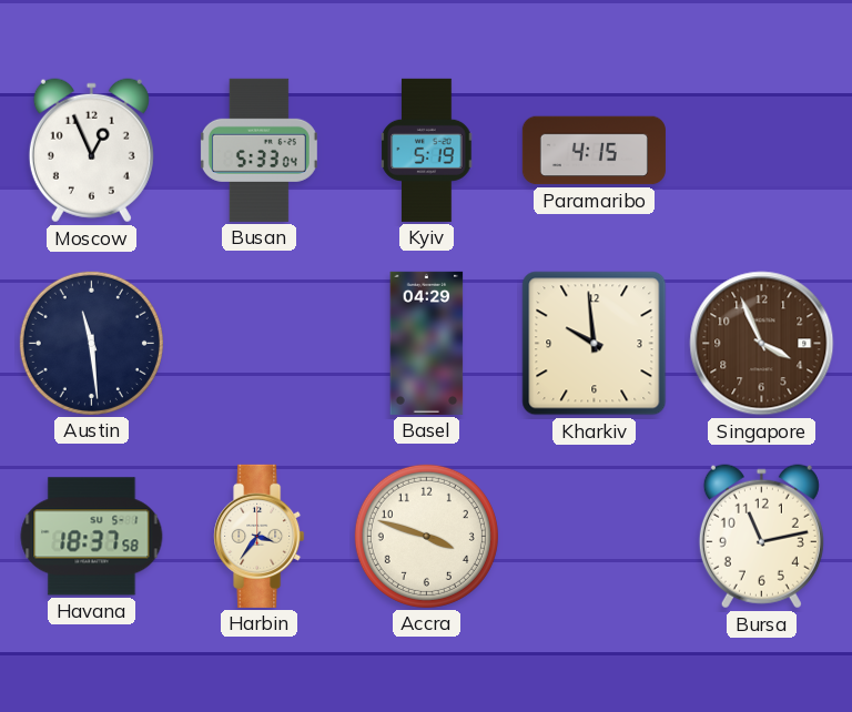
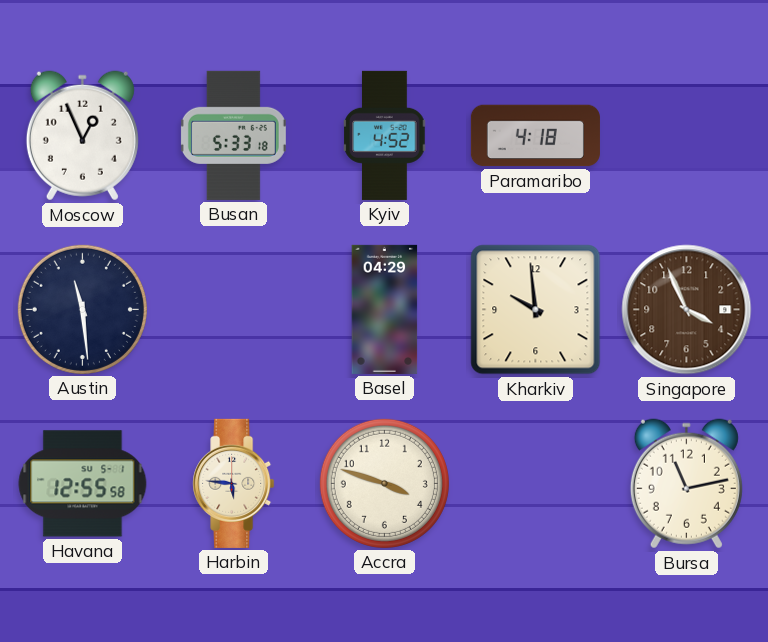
Busan: 5:33:04 -> 5:33:18 (233, 135)
Kyiv: 5:19 -> 4:52 (385, 135)
Paramaribo: 4:15 -> 4:18 (535, 136)
Havana: 18:37 -> 12:55 (83, 484)
Harbin: 3:36 -> 5:46 (234, 483)
